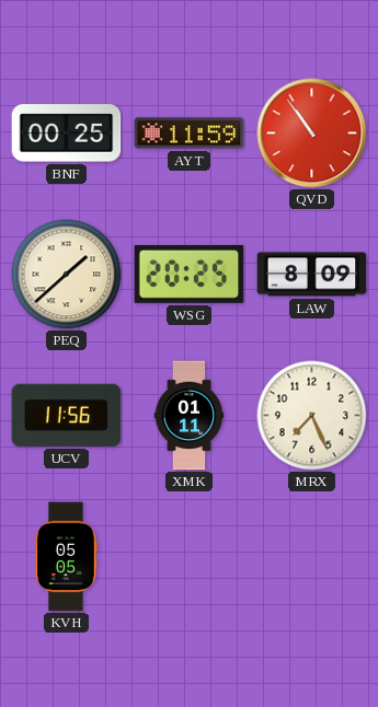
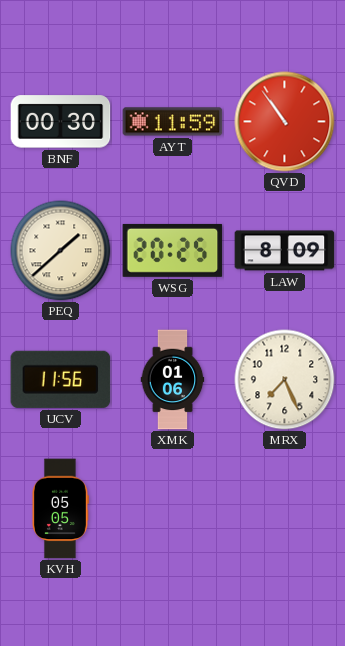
BNF: 00:25 -> 00:30 (61, 122)
XMK: 01:11 -> 01:06 (173, 380)
